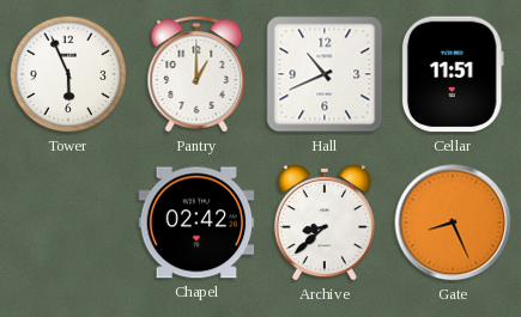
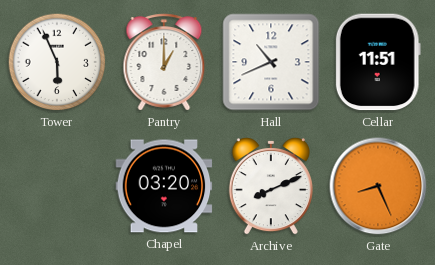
Chapel: 02:42 -> 03:20 (164, 186)
Archive: 8:38 -> 8:11 (271, 186)
